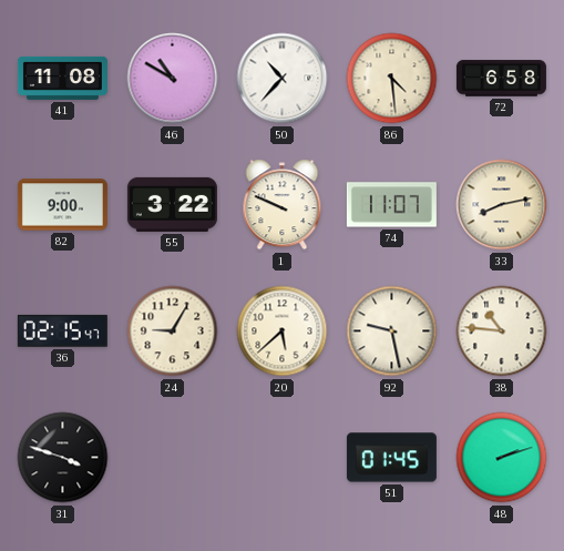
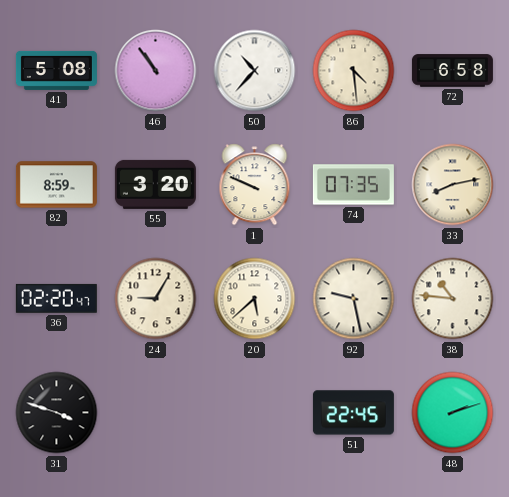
41: 11:08 -> 5:08 (56, 70)
46: 10:50 -> 10:54 (156, 71)
82: 9:00 -> 8:59 (56, 185)
55: 3:22 -> 3:20 (155, 184)
74: 11:07 -> 07:35 (353, 185)
36: 02:15 -> 02:20 (56, 298)
51: 01:45 -> 22:45 (353, 413)
